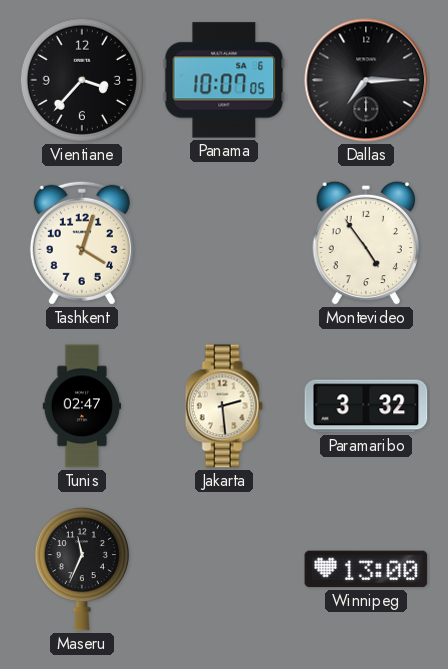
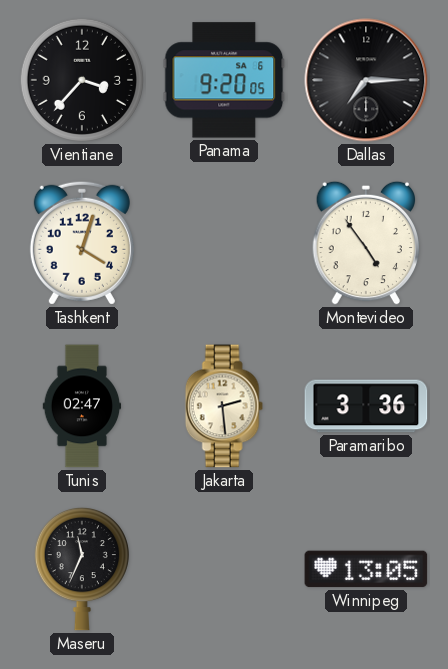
Panama: 10:07 -> 9:20 (224, 80)
Paramaribo: 3:32 -> 3:36 (366, 406)
Winnipeg: 13:00 -> 13:05 (366, 569)
